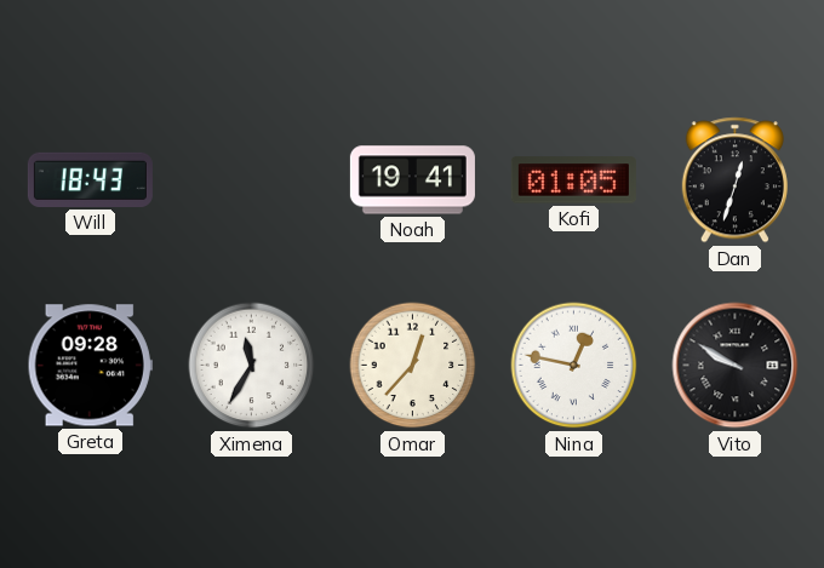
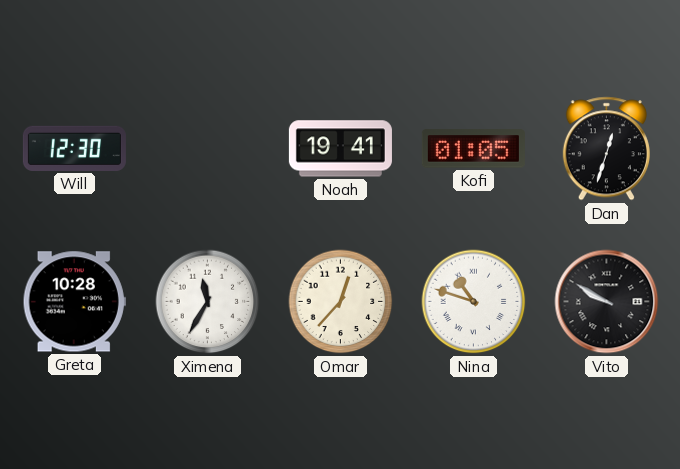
Will: 18:43 -> 12:30 (74, 148)
Greta: 09:28 -> 10:28 (74, 302)
Nina: 12:47 -> 10:48 (474, 302)
